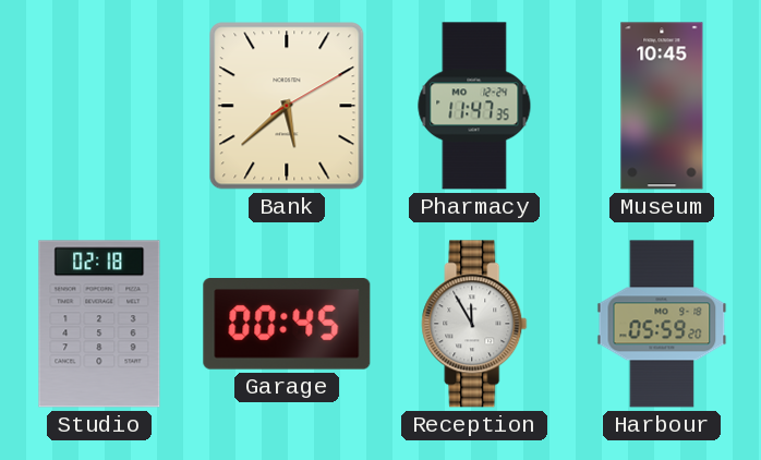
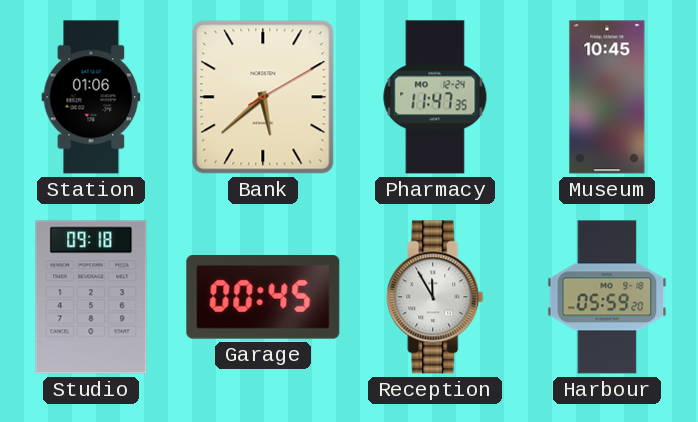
Station: none -> 01:06 (91, 97)
Studio: 02:18 -> 09:18 (91, 297)
